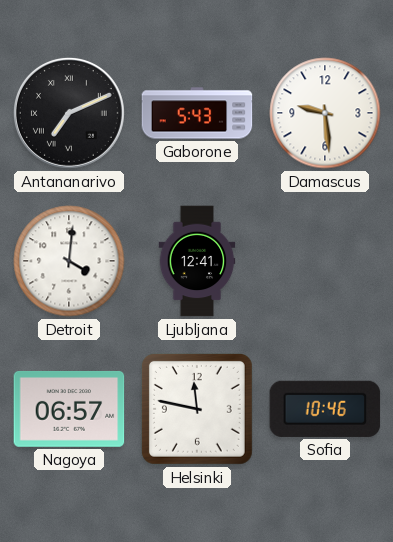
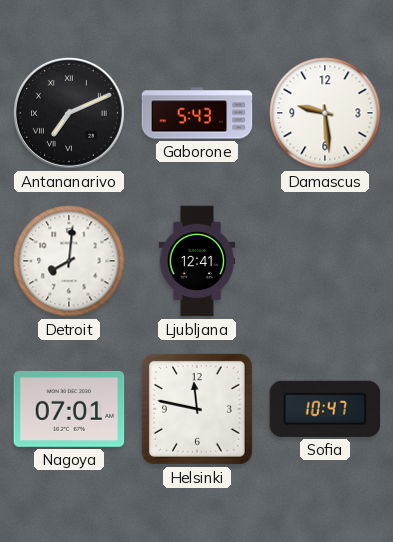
Detroit: 4:01 -> 8:01 (69, 261)
Nagoya: 06:57 -> 07:01 (69, 409)
Sofia: 10:46 -> 10:47 (325, 409)
